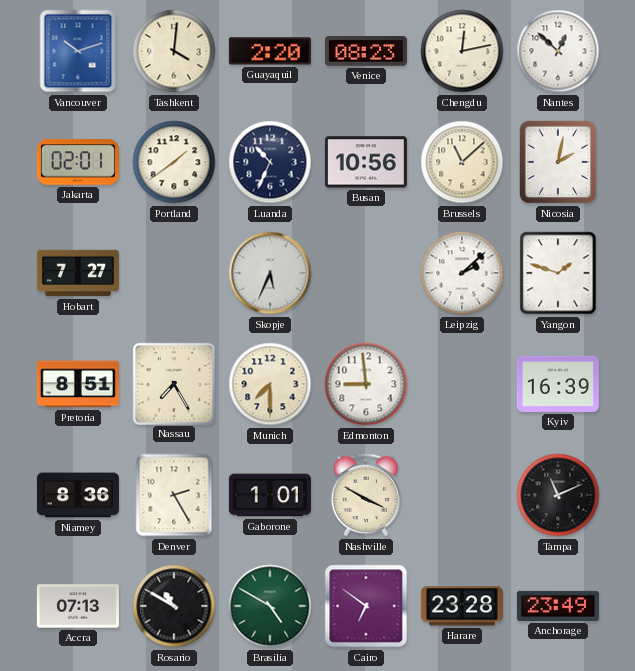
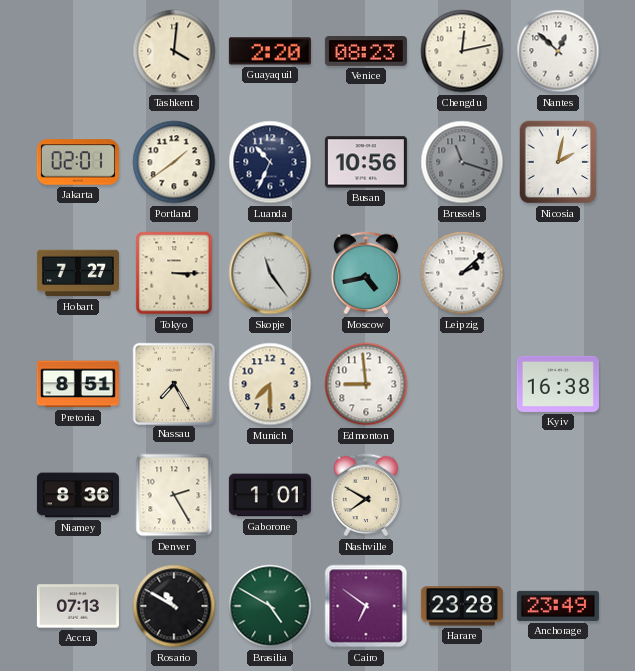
Vancouver: 10:12 -> none (78, 51)
Brussels: 11:08 -> 11:18 (462, 162)
Brussels dial: cream -> grey (462, 162)
Tokyo: none -> 3:15 (174, 273)
Skopje: 5:34 -> 11:24 (270, 273)
Moscow: none -> 4:43 (366, 273)
Yangon: 1:48 -> none (558, 273)
Kyiv: 16:39 -> 16:38 (558, 384)
Nashville: 3:50 -> 7:50 (366, 495)
Tampa: 11:11 -> none (558, 495)
